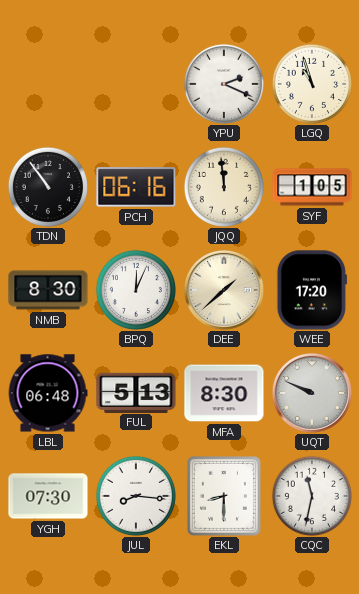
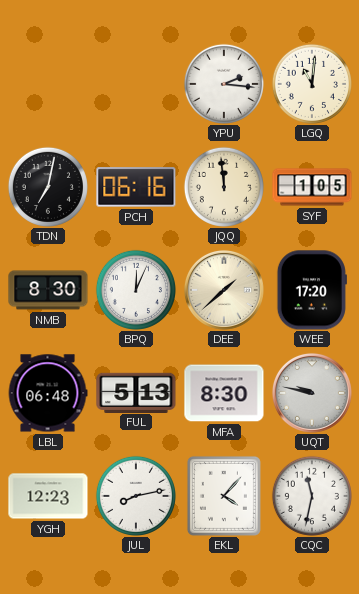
YPU: 2:19 -> 2:16 (224, 84)
LGQ: 10:57 -> 11:01 (312, 84)
TDN: 10:54 -> 7:02 (48, 187)
UQT: 9:49 -> 9:47 (312, 393)
YGH: 07:30 -> 12:23 (48, 496)
JUL: 8:16 -> 8:13 (136, 496)
EKL: 8:30 -> 4:07 (224, 496)
